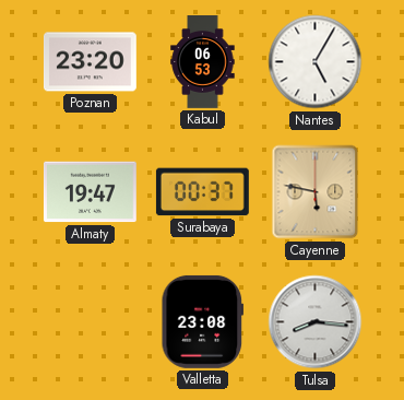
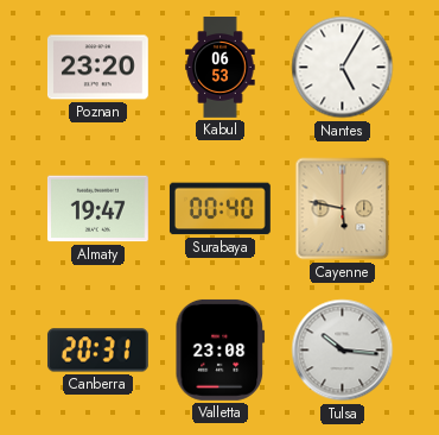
Surabaya: 00:37 -> 00:40 (220, 209)
Canberra: none -> 20:31 (97, 351)
Tulsa: 8:16 -> 10:16 (343, 351)
